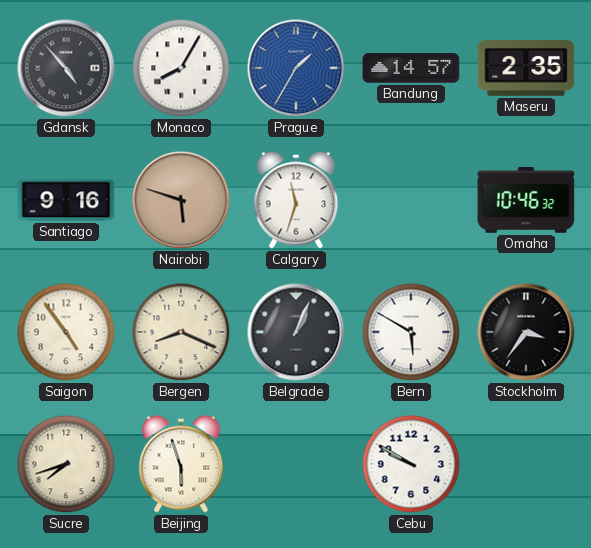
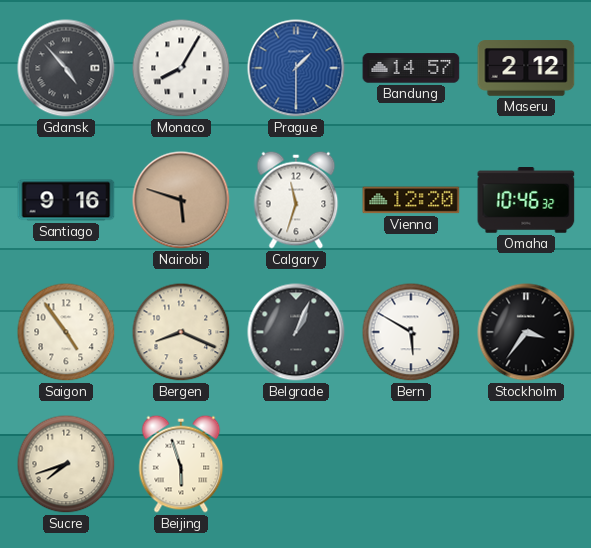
Prague: 1:35 -> 1:30 (296, 68)
Maseru: 2:35 -> 2:12 (526, 68)
Vienna: none -> 12:20 (411, 200)
Cebu: 9:50 -> none (411, 464)
